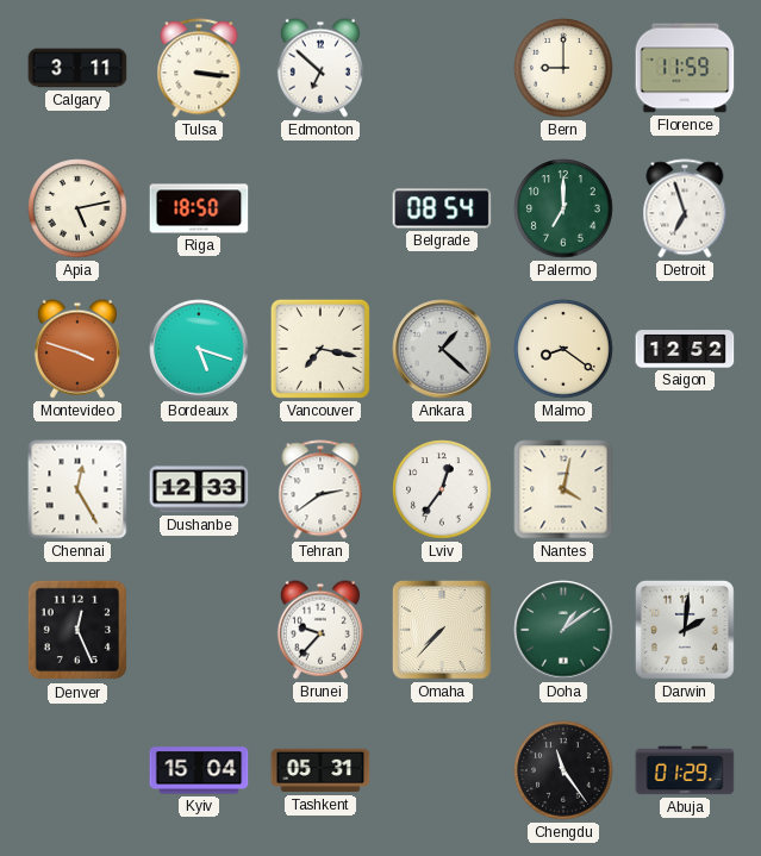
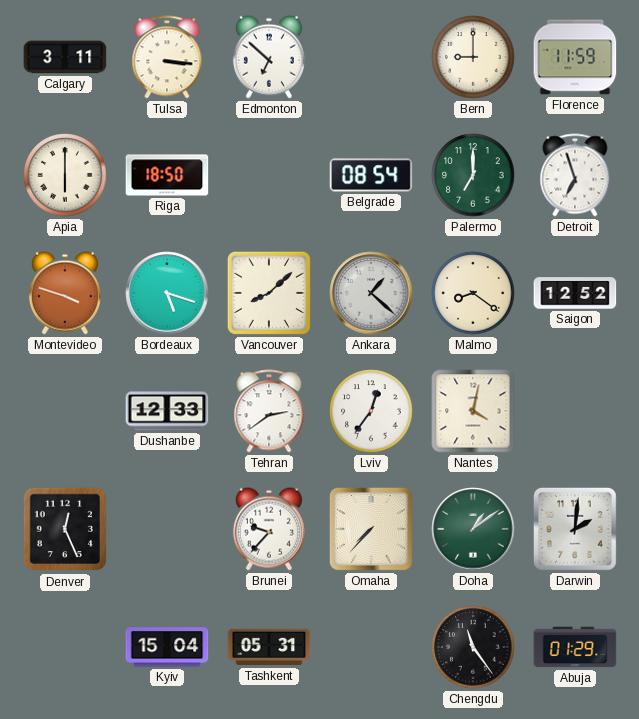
Apia: 5:13 -> 6:00 (65, 175)
Vancouver: 7:17 -> 8:08 (269, 293)
Chennai: 12:25 -> none (77, 489)
